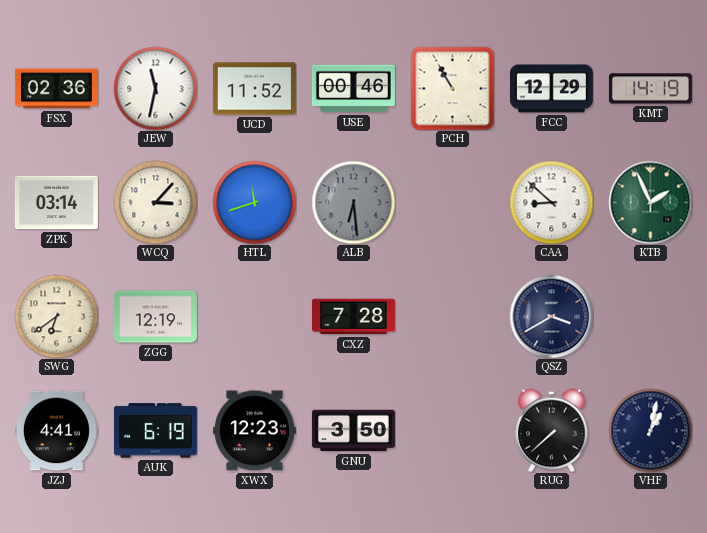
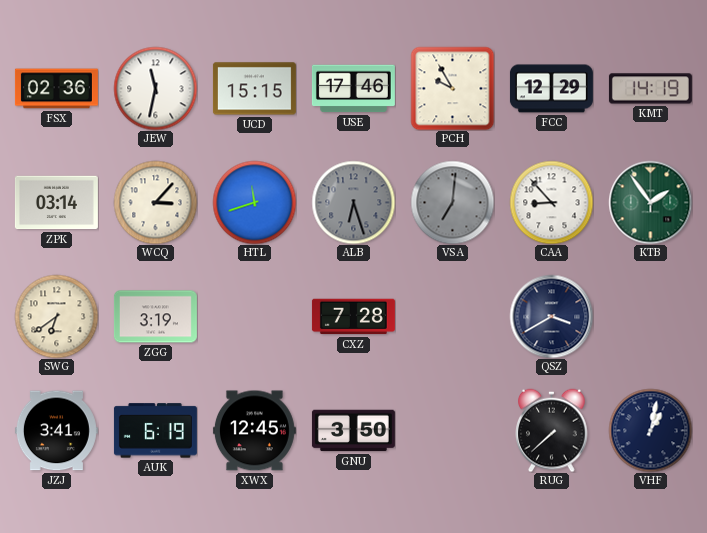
UCD: 11:52 -> 15:15 (254, 89)
USE: 00:46 -> 17:46 (353, 89)
PCH: 10:55 -> 9:55 (452, 88)
ALB: 6:29 -> 6:27 (353, 202)
VSA: none -> 7:01 (452, 202)
CAA: 8:52 -> 8:53 (551, 202)
KTB: 1:56 -> 1:54 (650, 202)
ZGG: 12:19 -> 3:19 (155, 317)
JZJ: 4:41 -> 3:41 (56, 431)
XWX: 12:23 -> 12:45 (254, 431)
